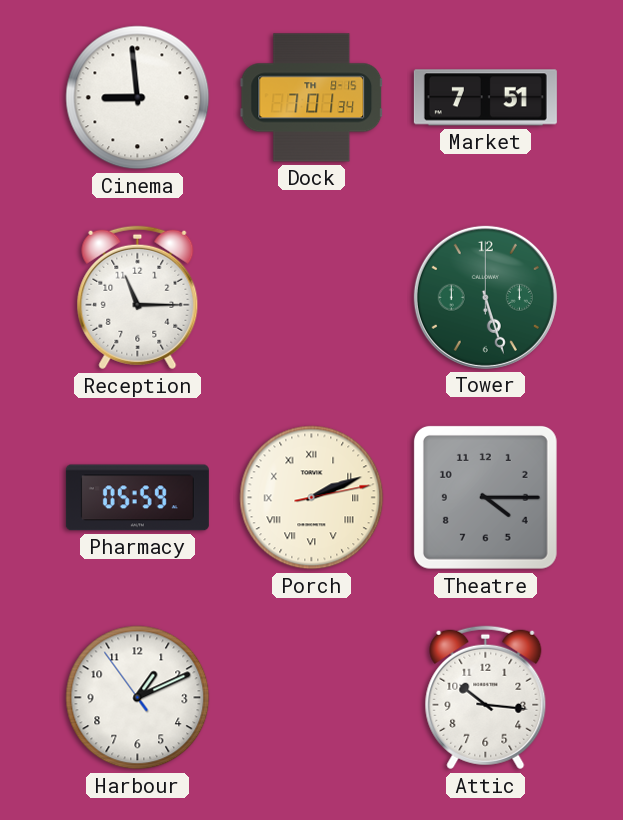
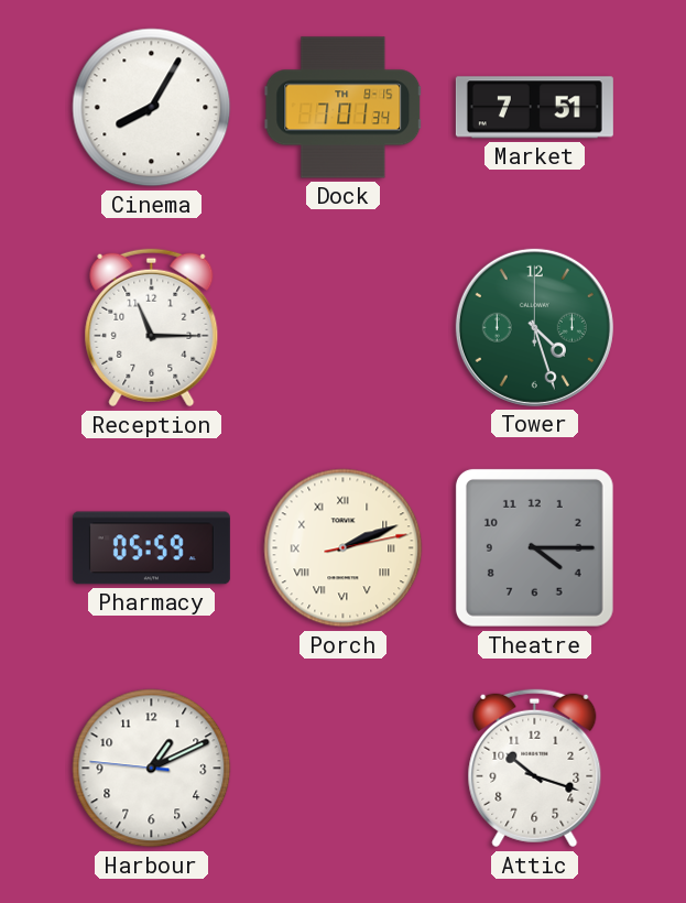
Cinema: 8:59 -> 8:05 (152, 108)
Tower: 5:27 -> 4:27 (534, 327)
Harbour: 1:10:54 -> 1:10:46 (152, 769)
Attic: 10:16 -> 10:18 (535, 769)
